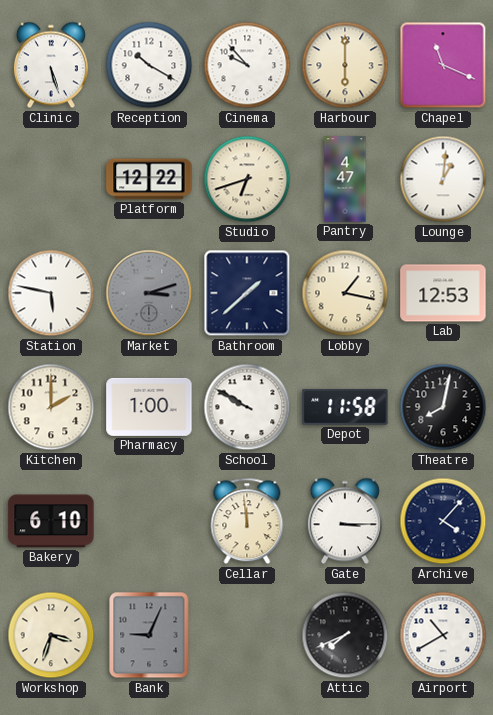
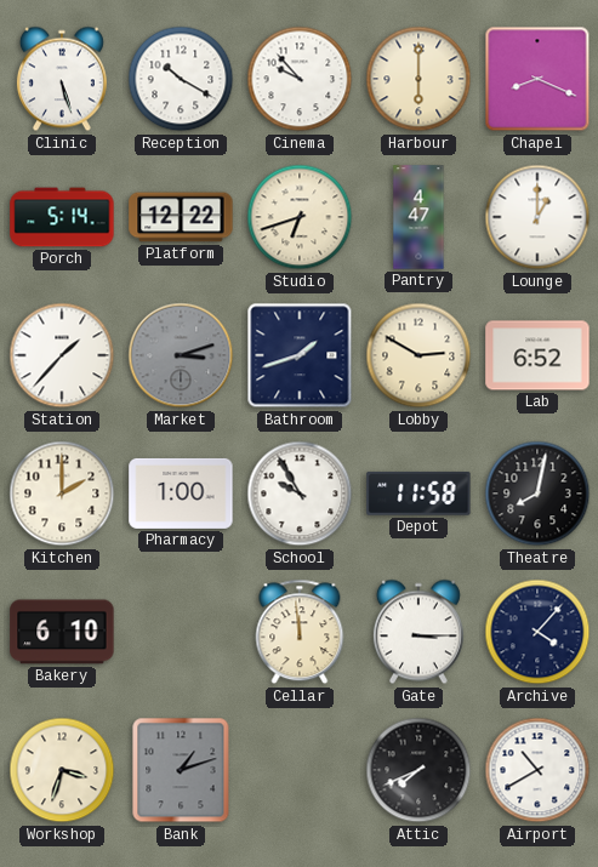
Chapel: 11:19 -> 8:19 (537, 79)
Porch: none -> 5:14 (62, 217)
Lounge: 1:01 -> 1:00 (537, 217)
Station: 5:47 -> 1:37 (62, 355)
Bathroom: 1:38 -> 1:42 (300, 355)
Lobby: 1:17 -> 2:50 (418, 355)
Lab: 12:53 -> 6:52 (537, 355)
School: 9:50 -> 9:55 (300, 494)
Bank: 9:04 -> 1:12 (181, 770)
